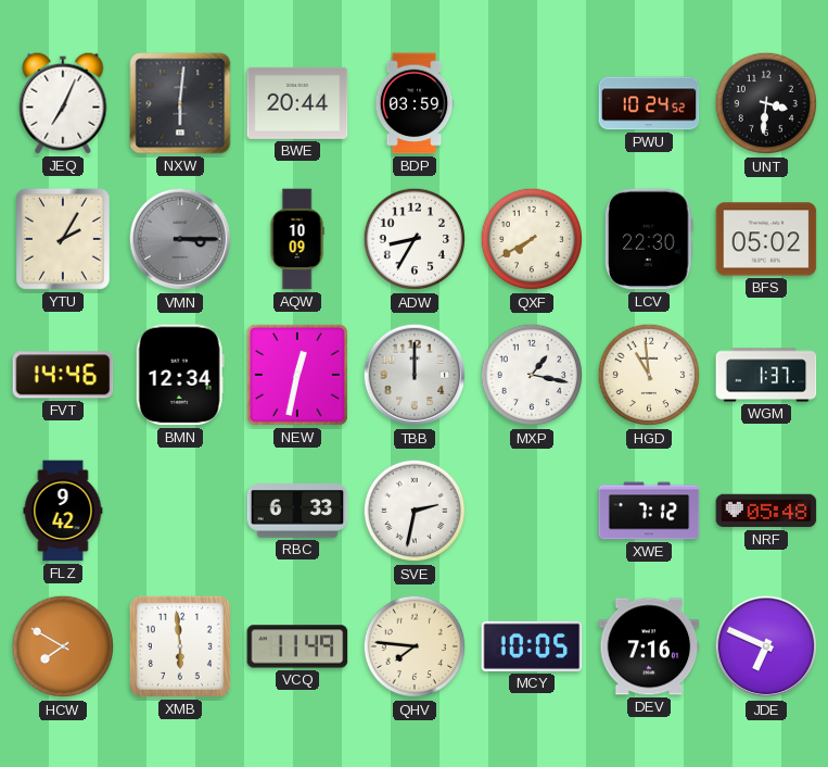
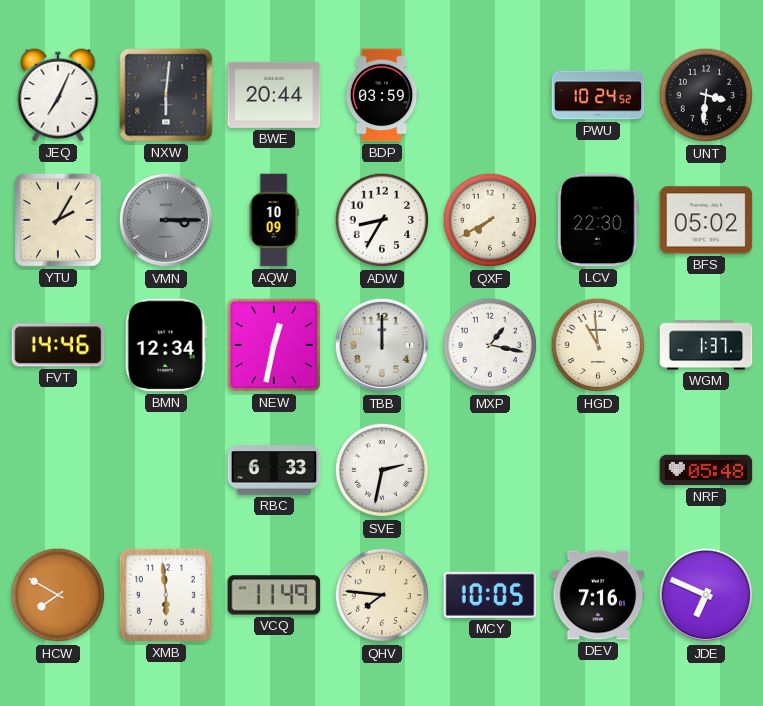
FLZ: 9:42 -> none (63, 511)
XWE: 7:12 -> none (649, 511)
